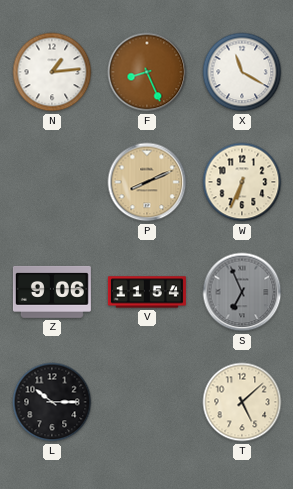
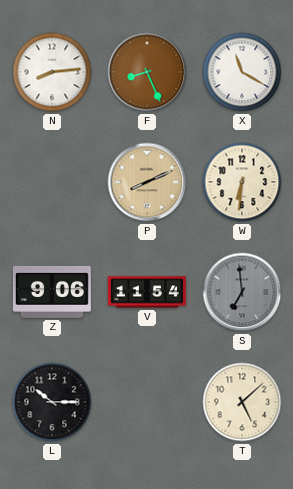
N: 1:14 -> 8:14 (52, 72)
W: 6:34 -> 6:31 (242, 182)
S: 6:56 -> 6:59 (242, 292)
